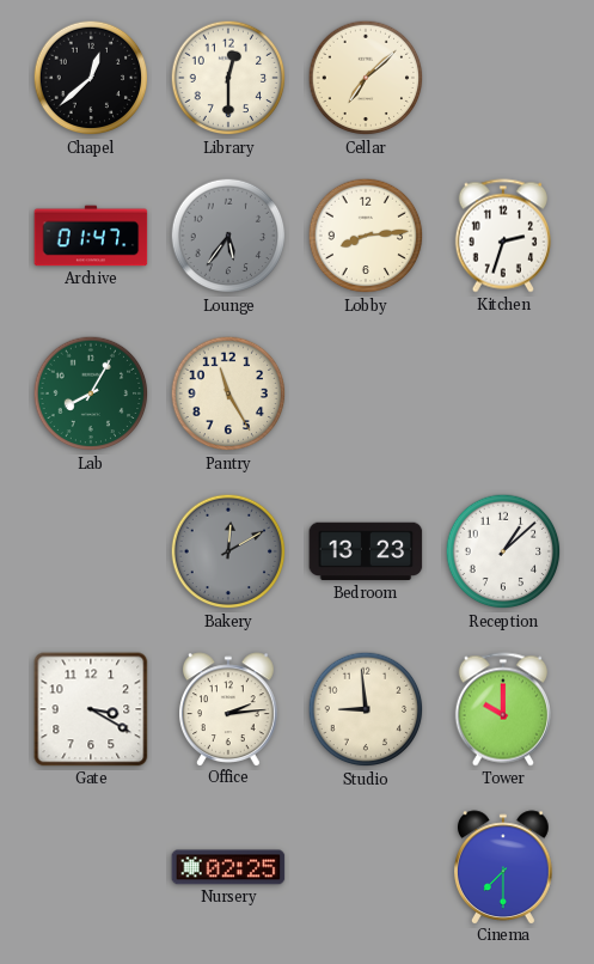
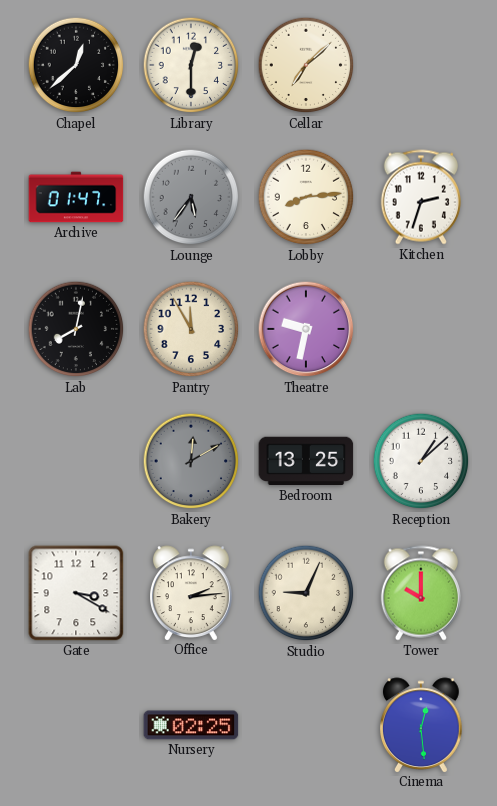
Lab: 8:05 -> 8:02 (76, 329)
Lab dial: green -> black (76, 329)
Pantry: 11:25 -> 11:55 (191, 329)
Theatre: none -> 9:32 (306, 329)
Bedroom: 13:23 -> 13:25 (306, 461)
Studio: 8:59 -> 9:04 (306, 593)
Cinema: 7:30 -> 12:29 (422, 725)
